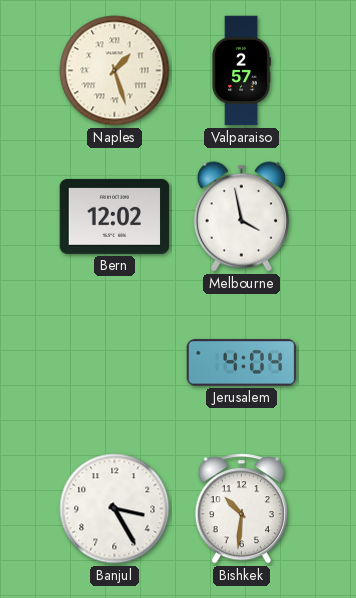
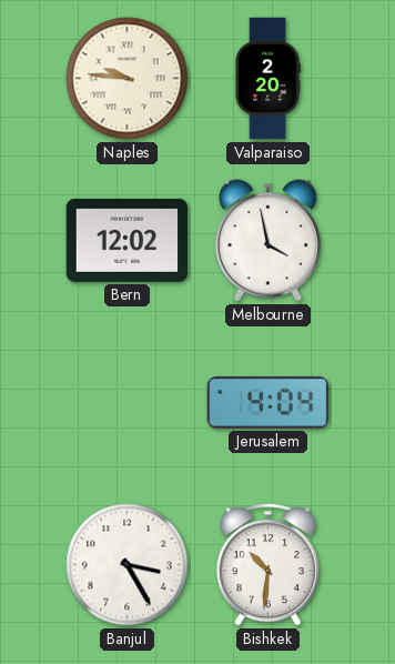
Naples: 1:27 -> 9:46 (128, 79)
Valparaiso: 2:57 -> 2:20 (267, 79)
